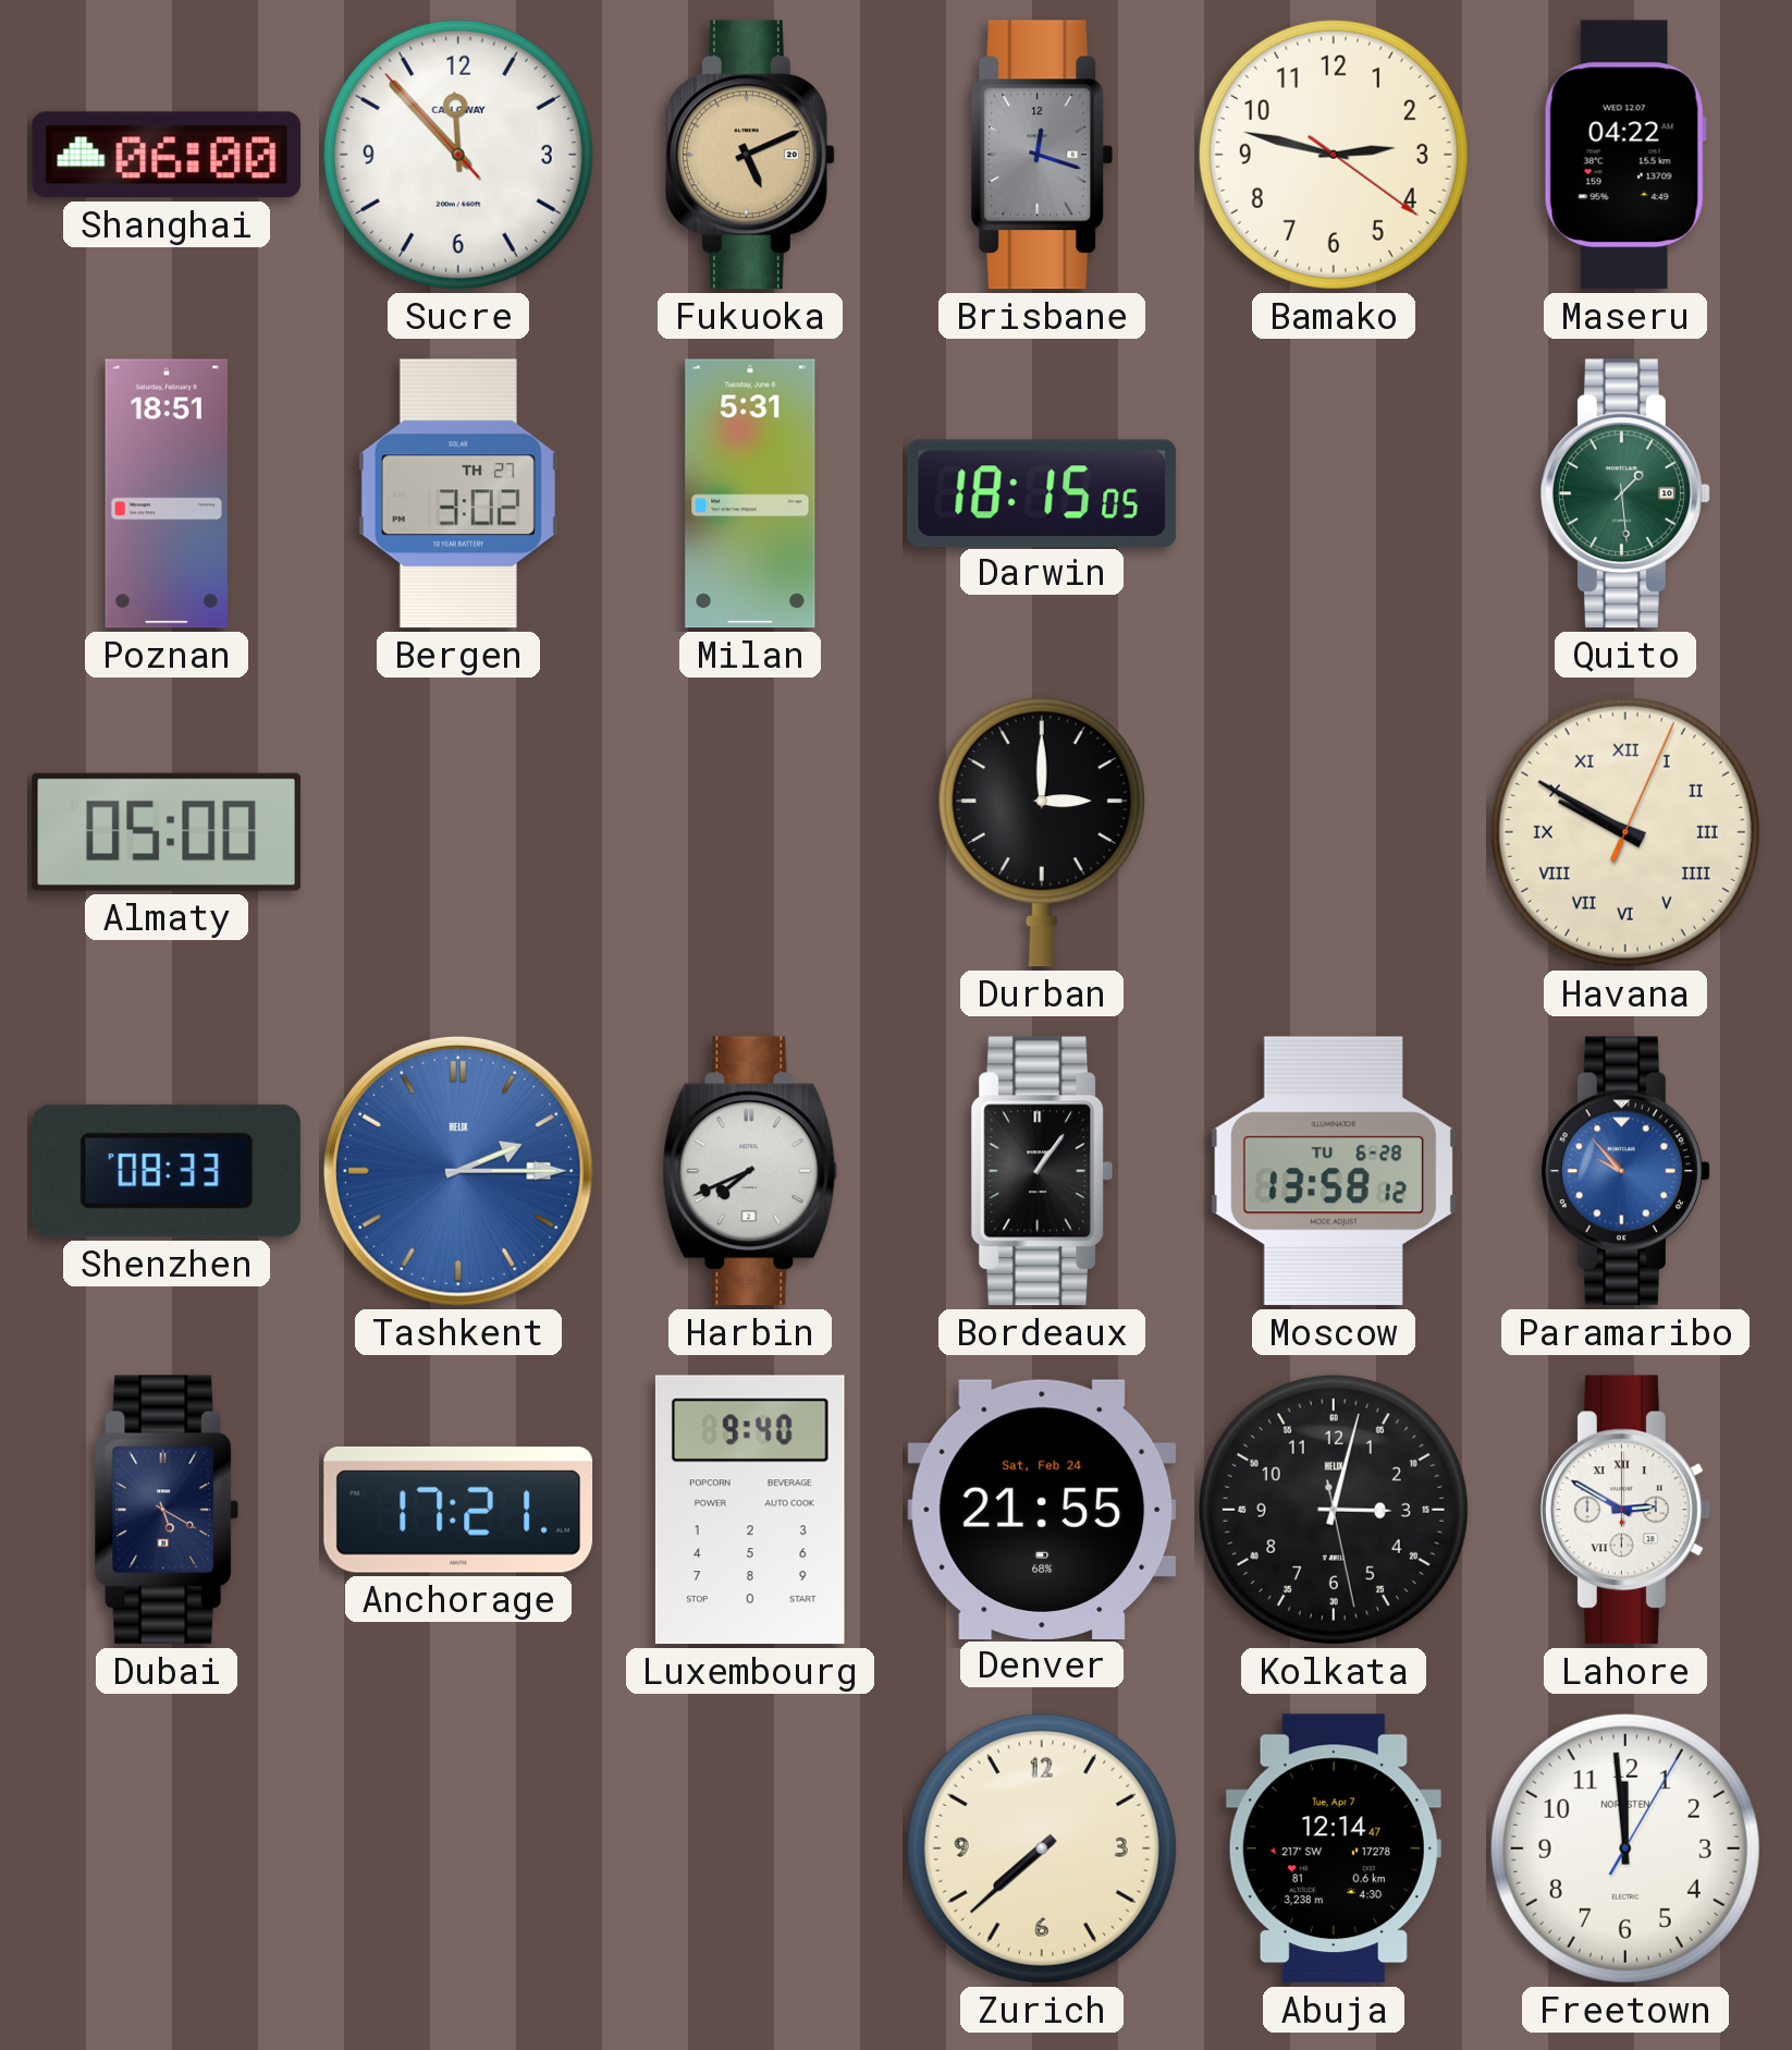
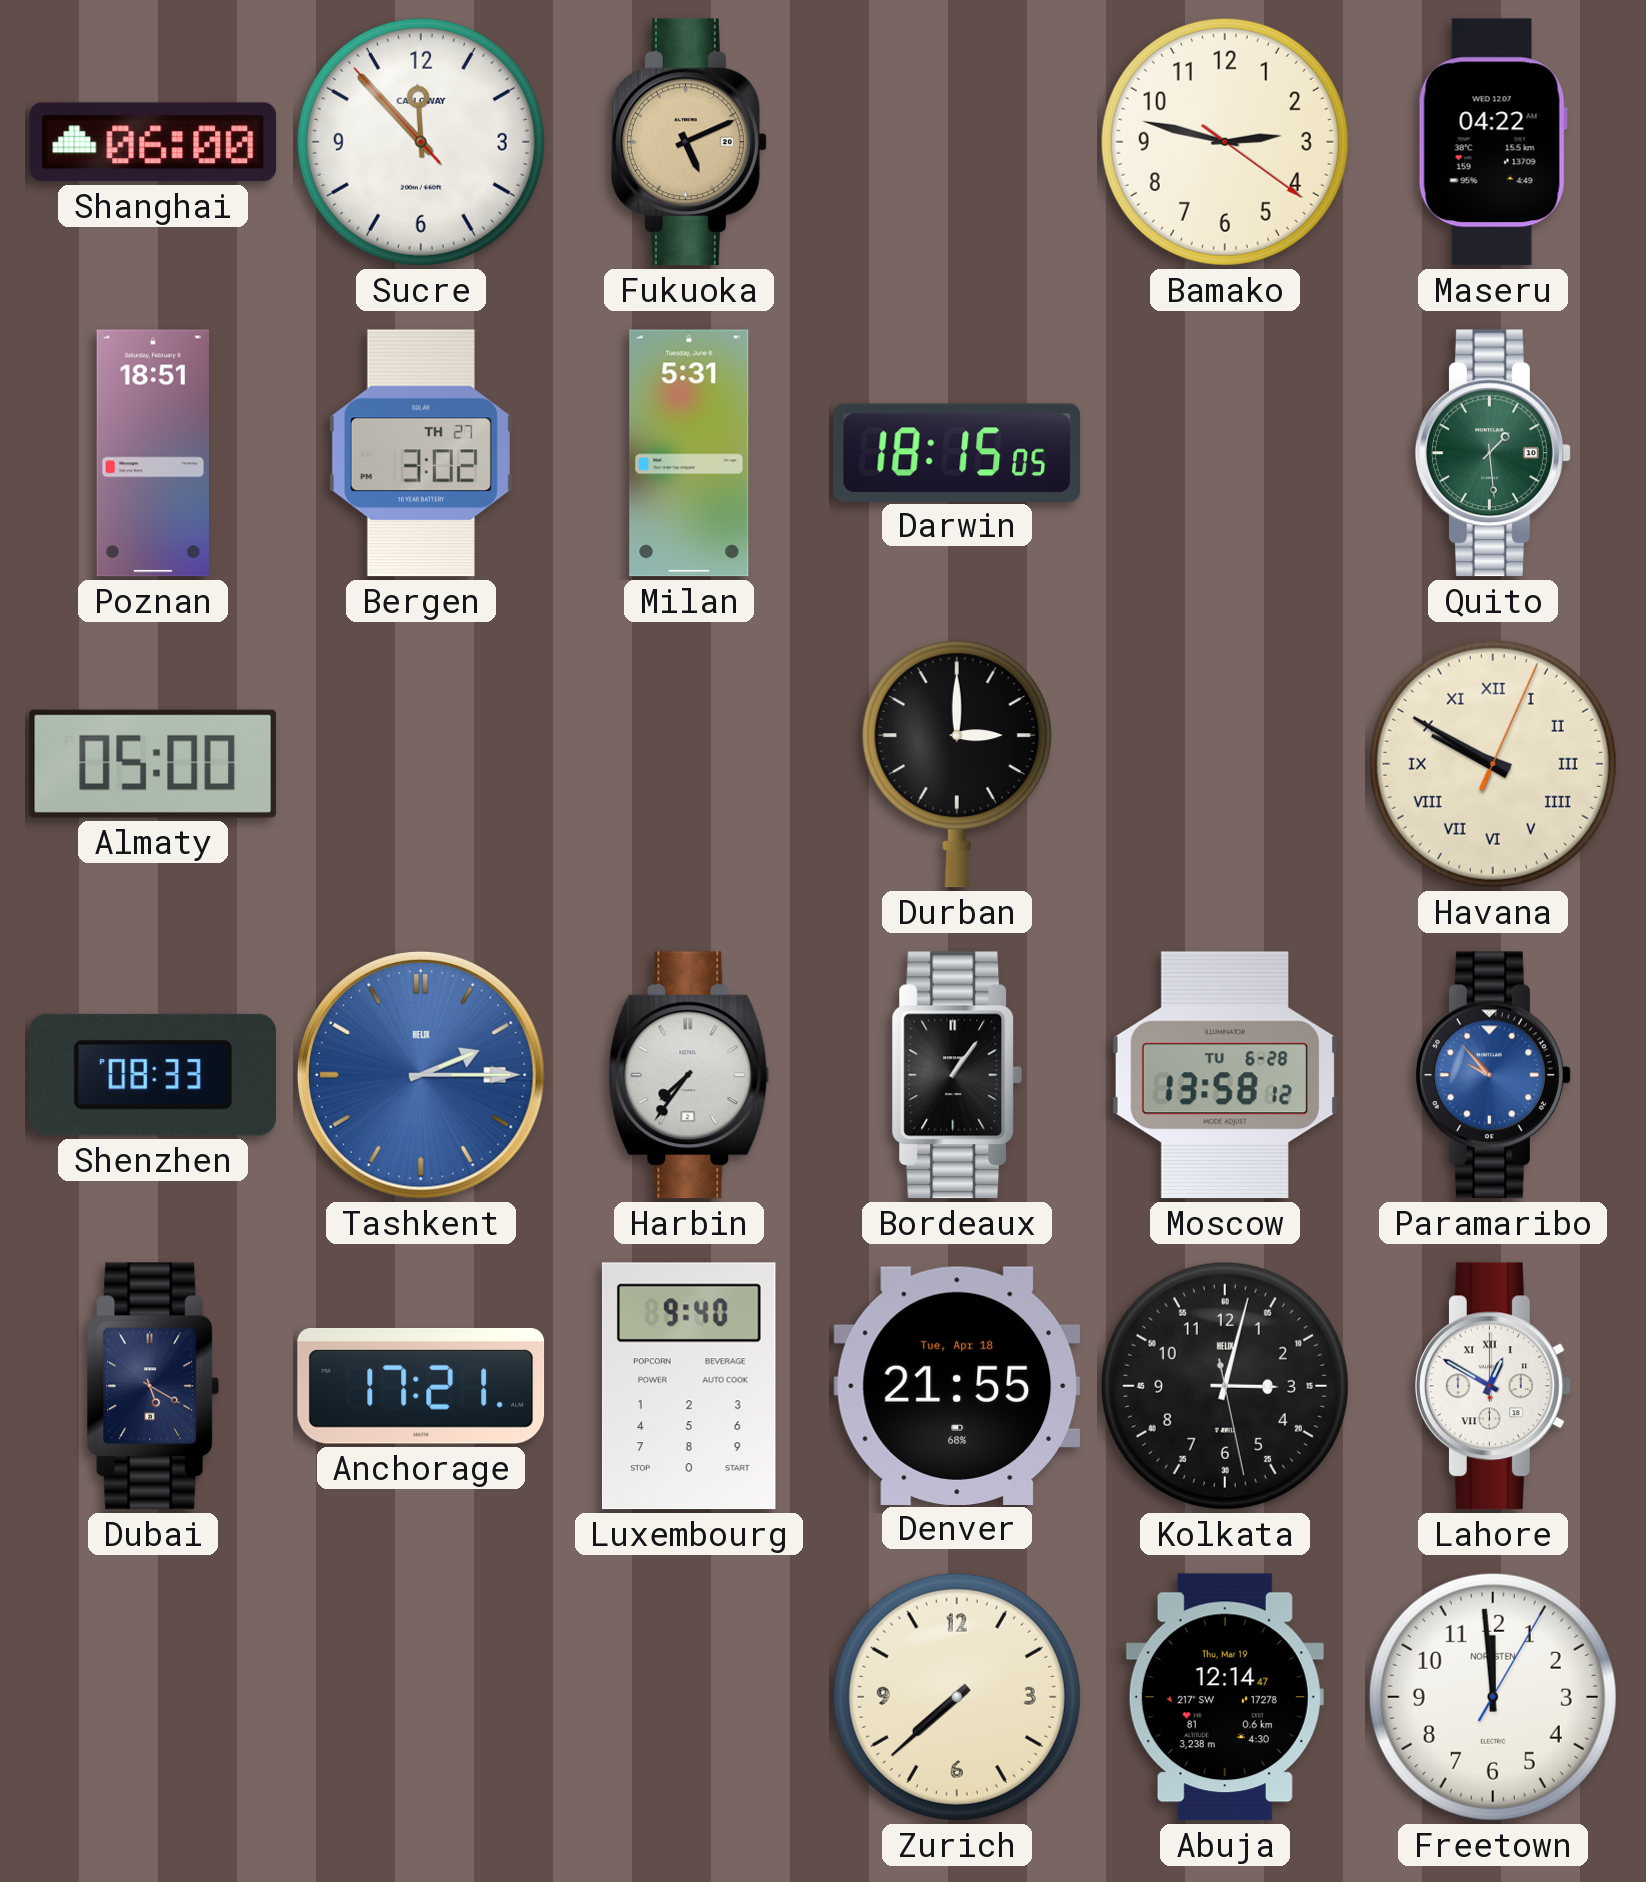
Brisbane: 12:18 -> none (1042, 155)
Harbin: 7:41 -> 7:36 (689, 1075)
Denver date: Sat, Feb 24 -> Tue, Apr 18 (957, 1385)
Lahore: 2:50 -> 12:50 (1494, 1386)
Abuja date: Tue, Apr 7 -> Thu, Mar 19 (1225, 1697)
